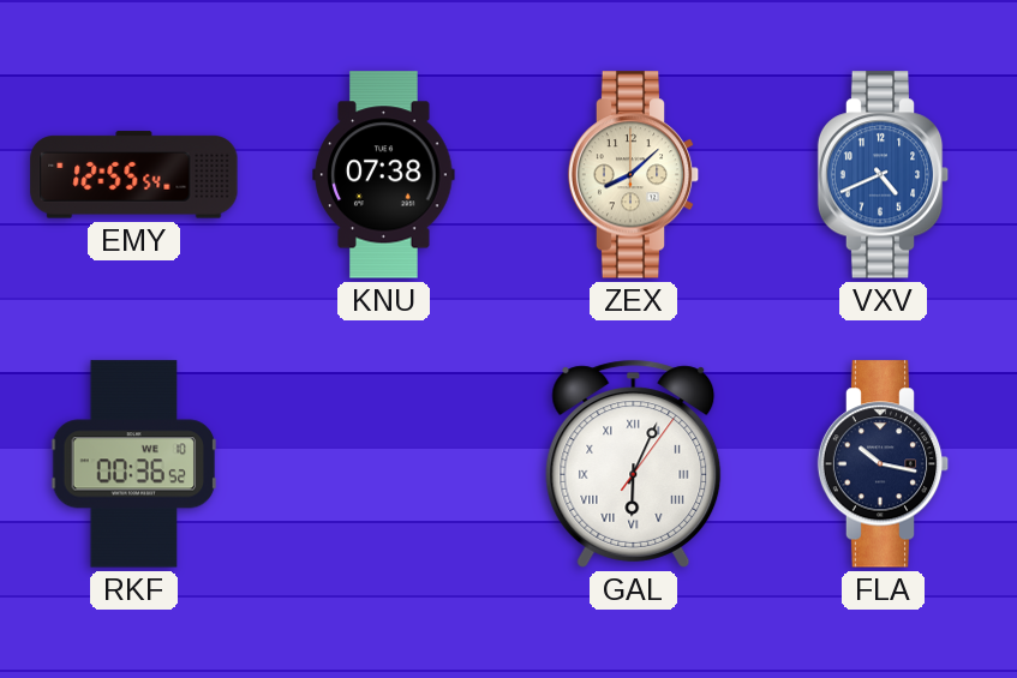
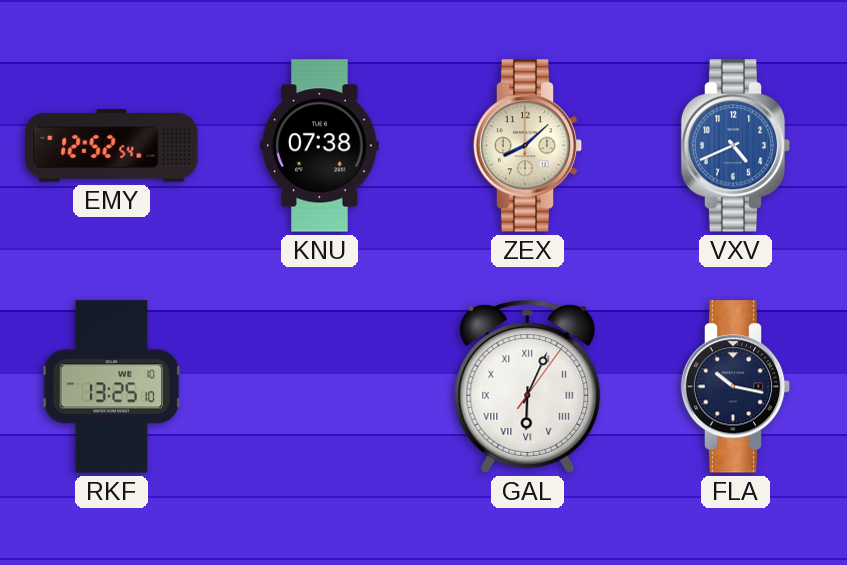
EMY: 12:55 -> 12:52 (112, 146)
RKF: 00:36 -> 13:25 (112, 387)
